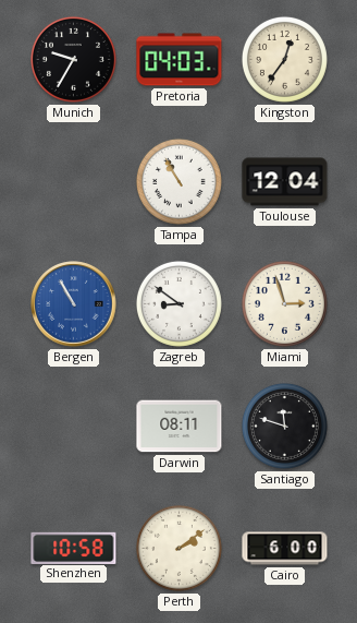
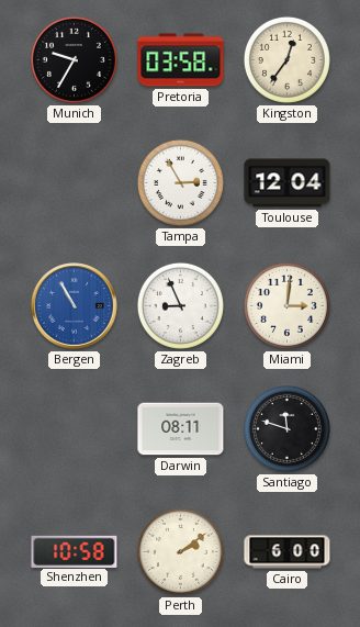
Pretoria: 04:03 -> 03:58 (181, 60)
Tampa: 10:55 -> 2:55 (180, 182)
Zagreb: 8:51 -> 8:56 (180, 305)
Miami: 2:57 -> 3:01 (286, 305)
